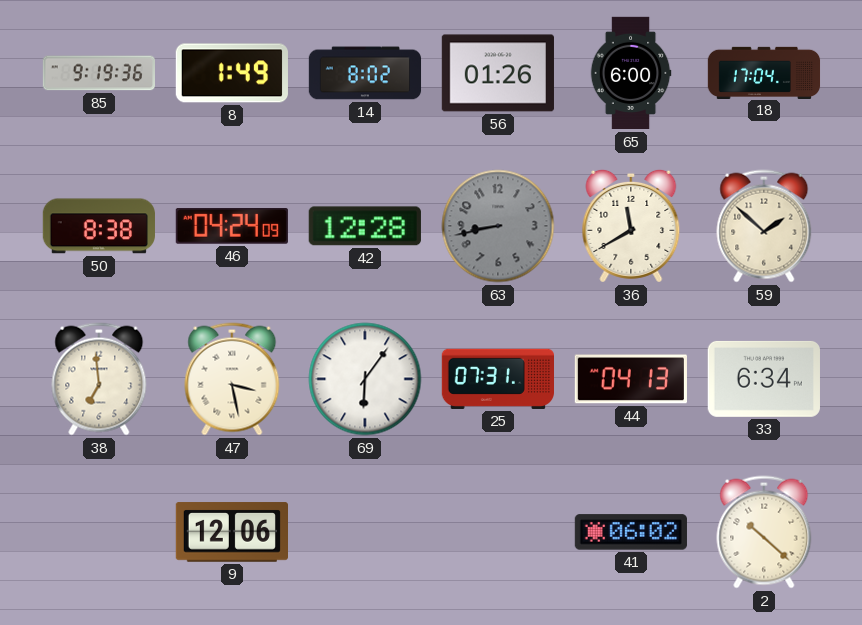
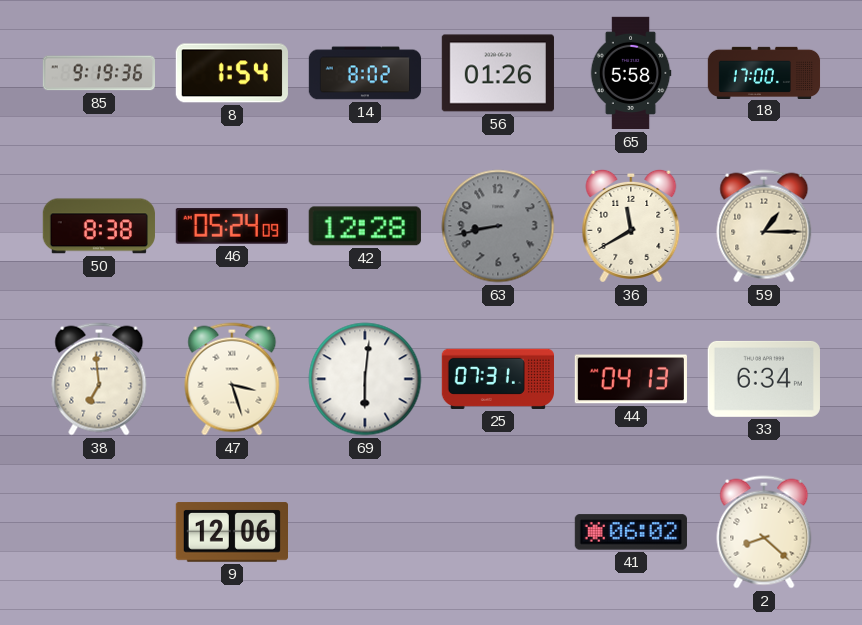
8: 1:49 -> 1:54 (232, 73)
65: 6:00 -> 5:58 (631, 73)
18: 17:04 -> 17:00 (764, 72)
46: 04:24 -> 05:24 (232, 227)
59: 1:52 -> 1:15 (764, 226)
47: 3:28 -> 3:27 (232, 379)
69: 6:06 -> 6:01 (365, 379)
2: 10:22 -> 8:22 (764, 532)
